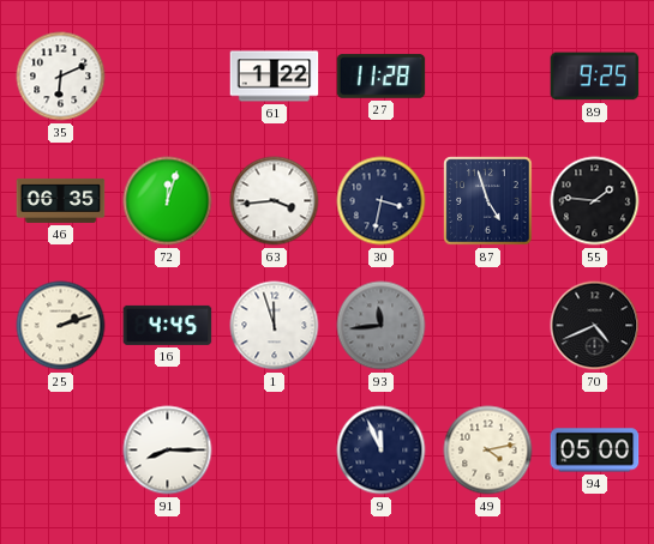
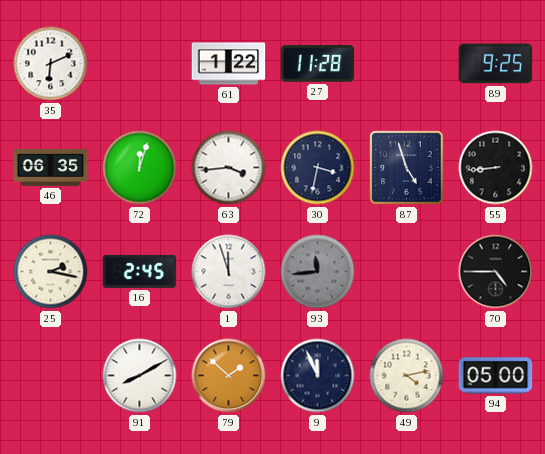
55: 1:46 -> 8:44 (496, 168)
25: 2:12 -> 2:17 (51, 272)
16: 4:45 -> 2:45 (140, 271)
70: 4:41 -> 4:45 (496, 272)
91: 8:15 -> 8:10 (140, 376)
79: none -> 1:52 (229, 376)
